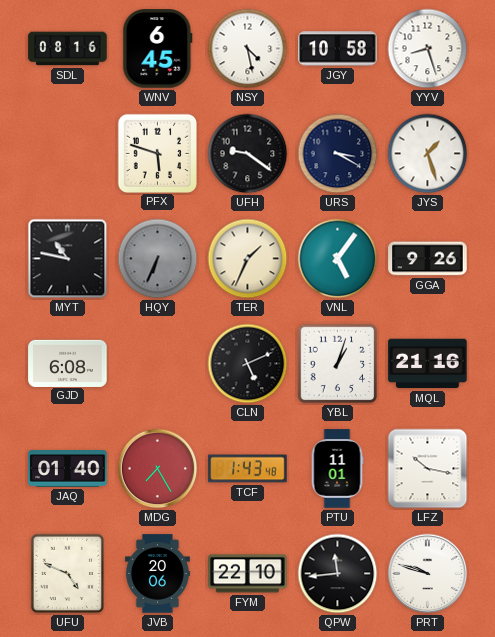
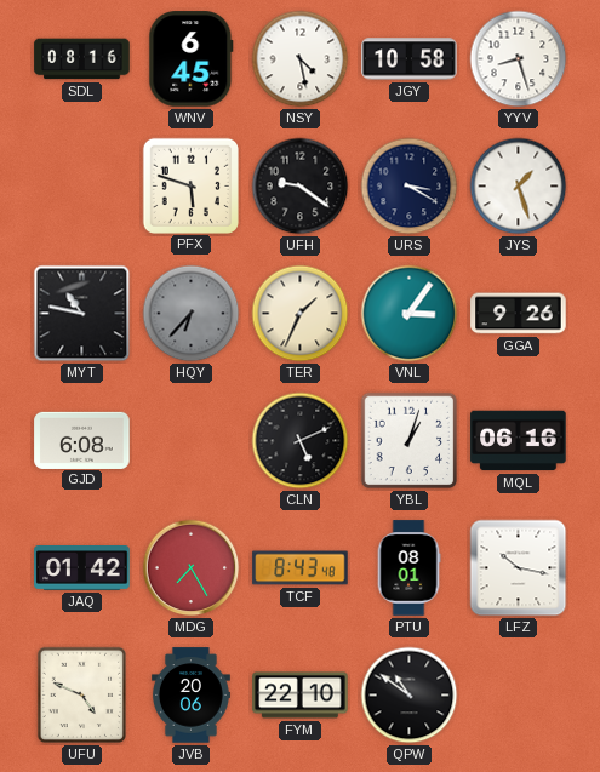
HQY: 6:34 -> 6:37 (192, 314)
VNL: 5:06 -> 3:06 (410, 314)
MQL: 21:16 -> 06:16 (519, 441)
JAQ: 01:40 -> 01:42 (82, 568)
TCF: 1:43 -> 8:43 (301, 568)
PTU: 11:01 -> 08:01 (408, 568)
QPW: 11:44 -> 10:51 (410, 696)
PRT: 9:48 -> none (428, 574)
